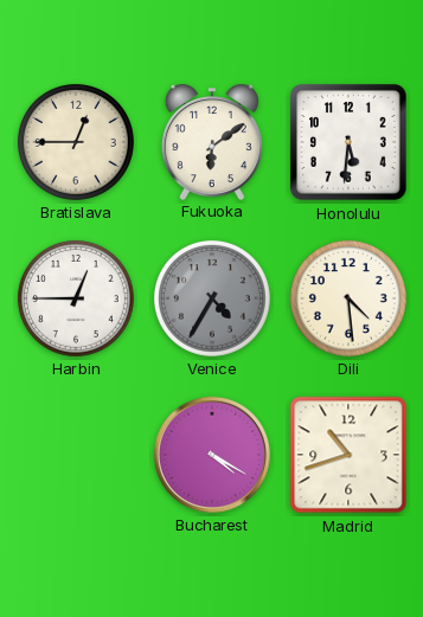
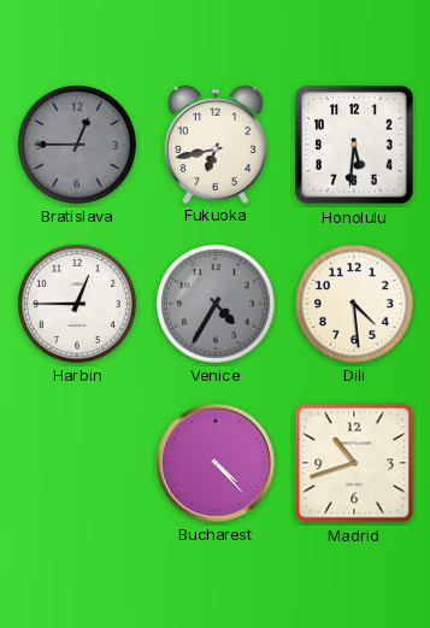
Bratislava dial: cream -> grey (77, 145)
Fukuoka: 6:09 -> 6:43 (216, 145)
Bucharest: 4:20 -> 4:23 (216, 463)
